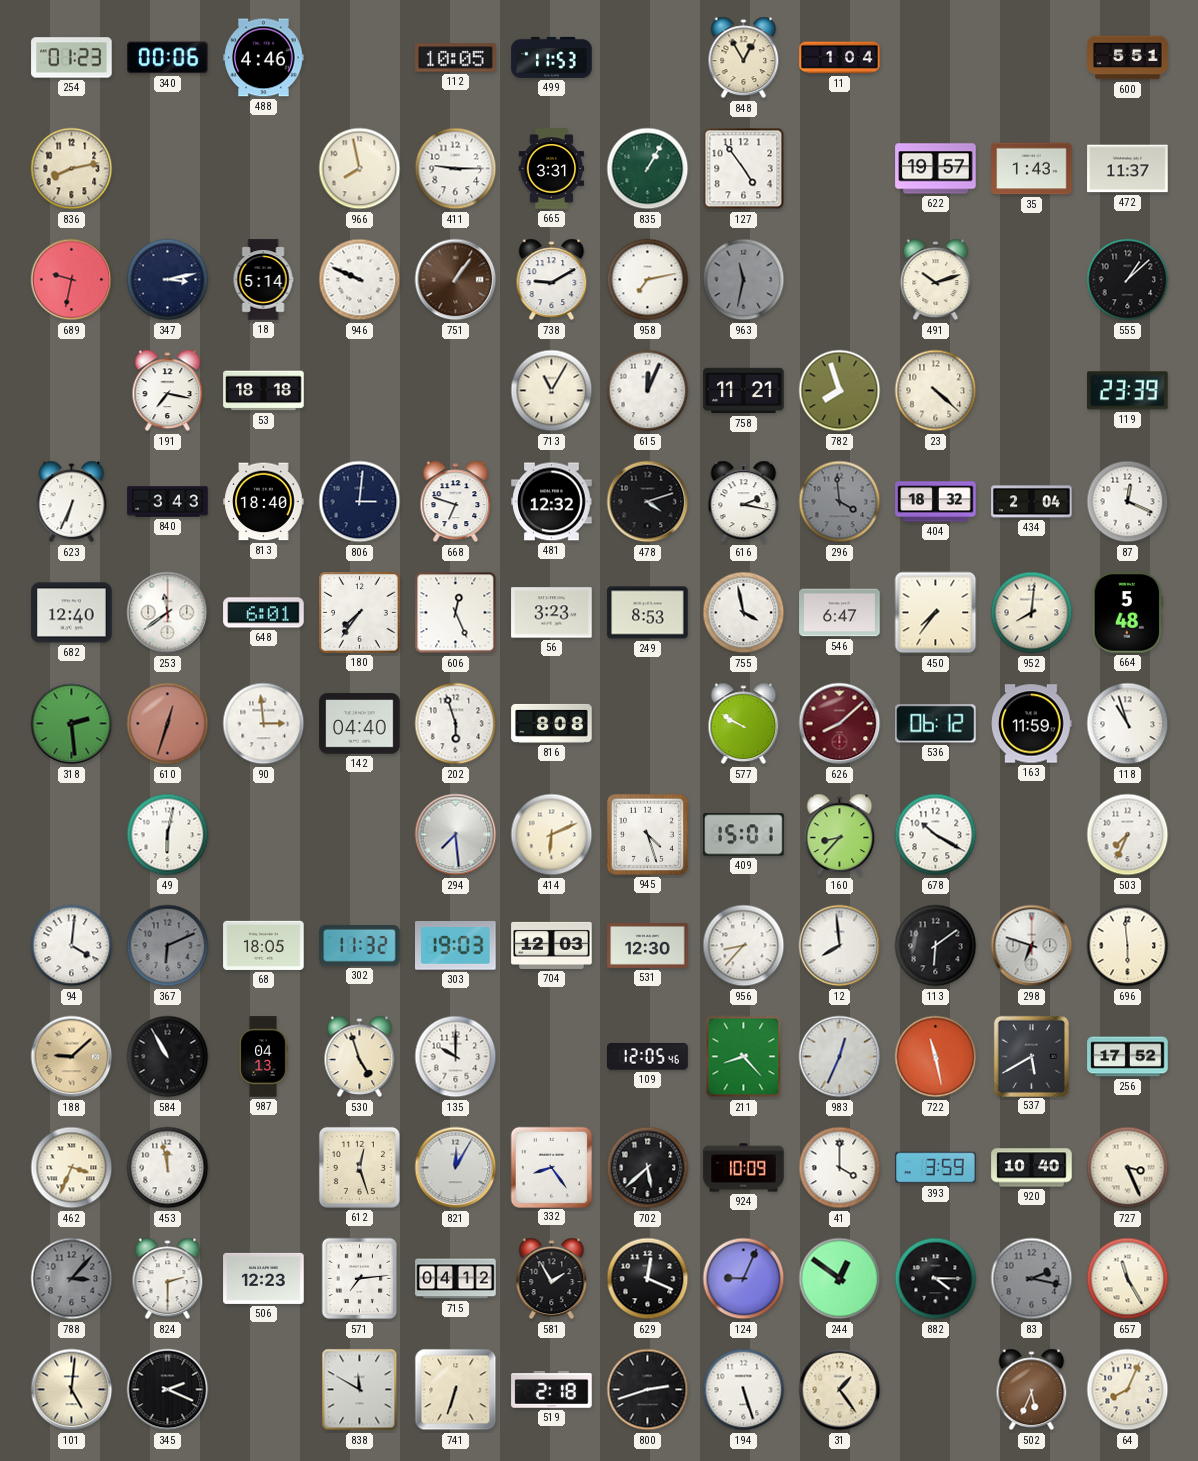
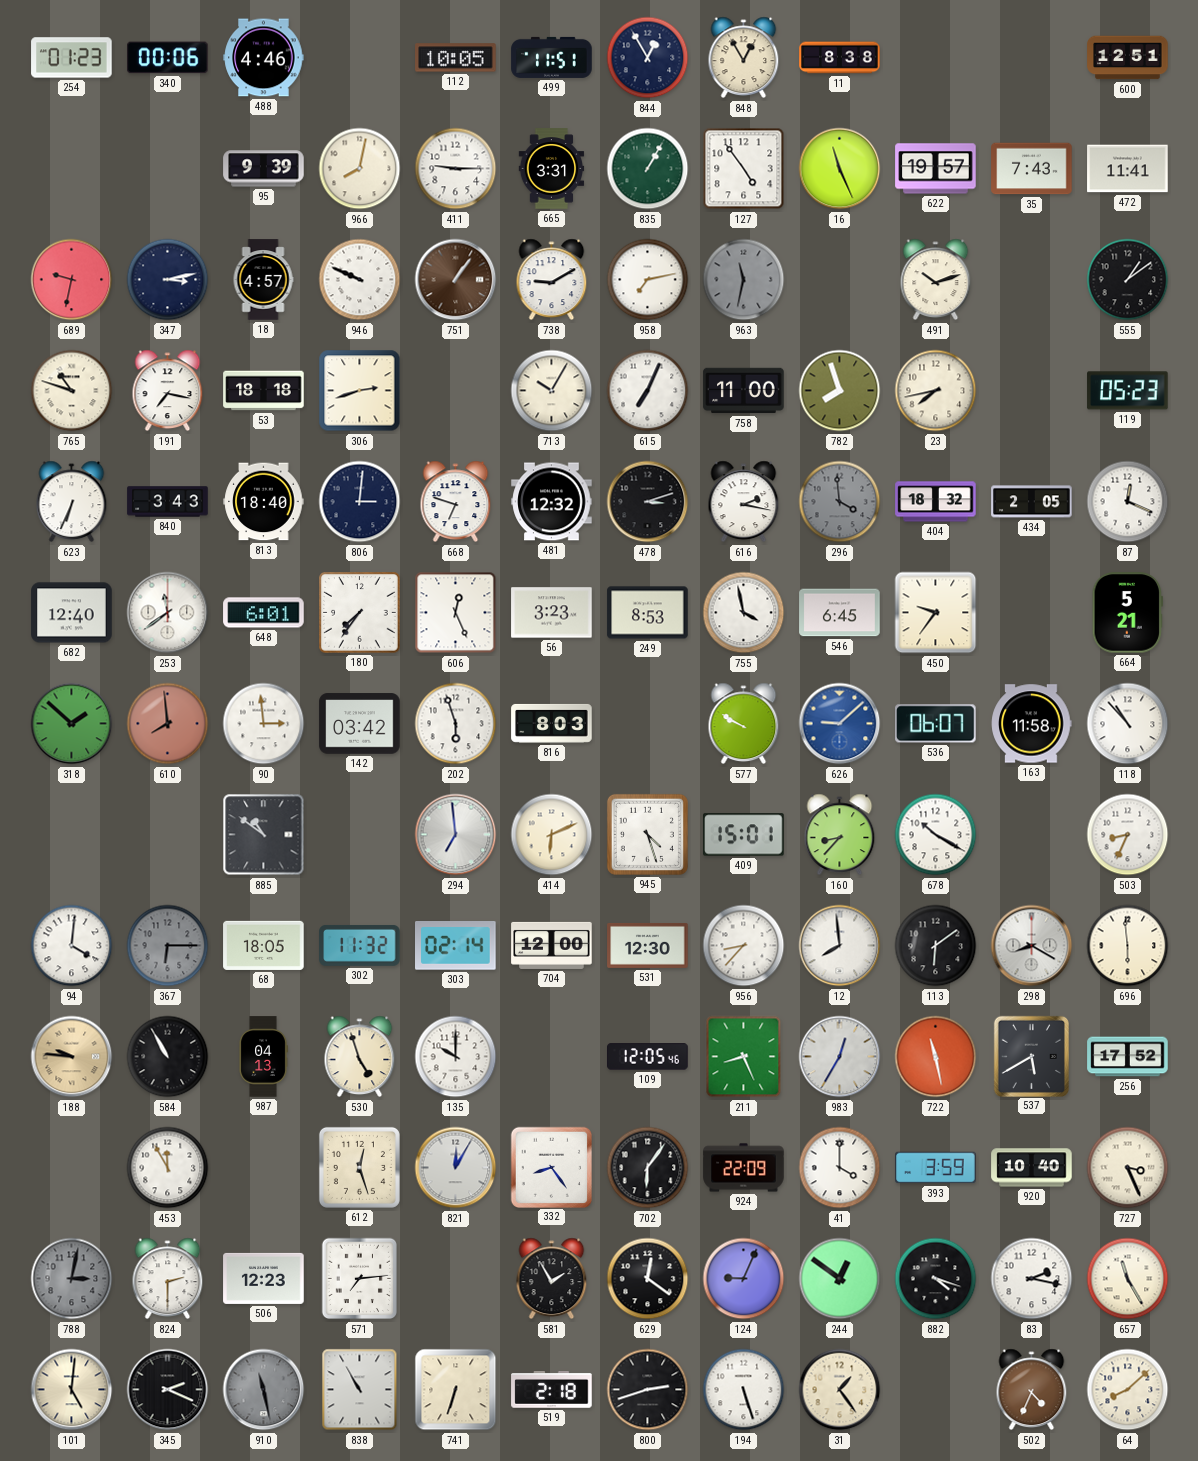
499: 11:53 -> 11:51 (552, 57)
844: none -> 12:55 (648, 58)
11: 1:04 -> 8:38 (840, 58)
600: 5:51 -> 12:51 (1128, 58)
836: 8:13 -> none (72, 169)
95: none -> 9:39 (264, 169)
966: 7:58 -> 8:02 (360, 169)
16: none -> 11:26 (840, 169)
35: 1:43 -> 7:43 (1032, 169)
472: 11:37 -> 11:41 (1128, 169)
18: 5:14 -> 4:57 (263, 280)
555: 1:08 -> 1:09 (1128, 280)
765: none -> 10:48 (72, 391)
306: none -> 2:42 (360, 391)
713: 11:05 -> 10:05 (552, 391)
615: 12:04 -> 7:04 (648, 391)
758: 11:21 -> 11:00 (744, 391)
23: 4:22 -> 7:43 (936, 391)
119: 23:39 -> 05:23 (1128, 391)
478: 4:12 -> 3:12 (648, 502)
434: 2:04 -> 2:05 (1032, 502)
546: 6:47 -> 6:45 (840, 613)
450: 7:36 -> 9:36 (936, 613)
952: 8:01 -> none (1032, 613)
664: 5:48 -> 5:21 (1127, 613)
318: 2:29 -> 1:52 (72, 724)
610: 12:33 -> 7:59 (168, 724)
142: 04:40 -> 03:42 (360, 724)
816: 8:08 -> 8:03 (552, 723)
626: 8:08 -> 9:08 (840, 724)
626 dial: burgundy -> blue (840, 724)
536: 06:12 -> 06:07 (936, 724)
163: 11:59 -> 11:58 (1032, 724)
118: 10:57 -> 10:53 (1128, 724)
49: 6:02 -> none (168, 835)
885: none -> 10:51 (264, 835)
294: 7:29 -> 6:59 (456, 835)
503: 7:34 -> 8:34 (1128, 835)
367: 6:11 -> 6:15 (168, 946)
303: 19:03 -> 02:14 (456, 946)
704: 12:03 -> 12:00 (552, 945)
298: 6:48 -> 8:20 (1032, 946)
188: 9:08 -> 9:46 (72, 1057)
211: 8:23 -> 8:26 (744, 1057)
983: 12:34 -> 12:35 (840, 1057)
462: 3:34 -> none (72, 1168)
453: 11:58 -> 11:55 (168, 1168)
702: 5:38 -> 6:06 (648, 1168)
924: 10:09 -> 22:09 (744, 1168)
788: 3:07 -> 3:02 (72, 1279)
715: 04:12 -> none (456, 1279)
629: 12:19 -> 12:21 (648, 1279)
882: 4:15 -> 4:18 (936, 1279)
83 dial: grey -> white (1032, 1279)
910: none -> 11:28 (264, 1390)
838: 11:50 -> 10:55 (360, 1390)
502: 5:34 -> 4:34 (1032, 1390)
64: 8:04 -> 8:08 (1128, 1390)
